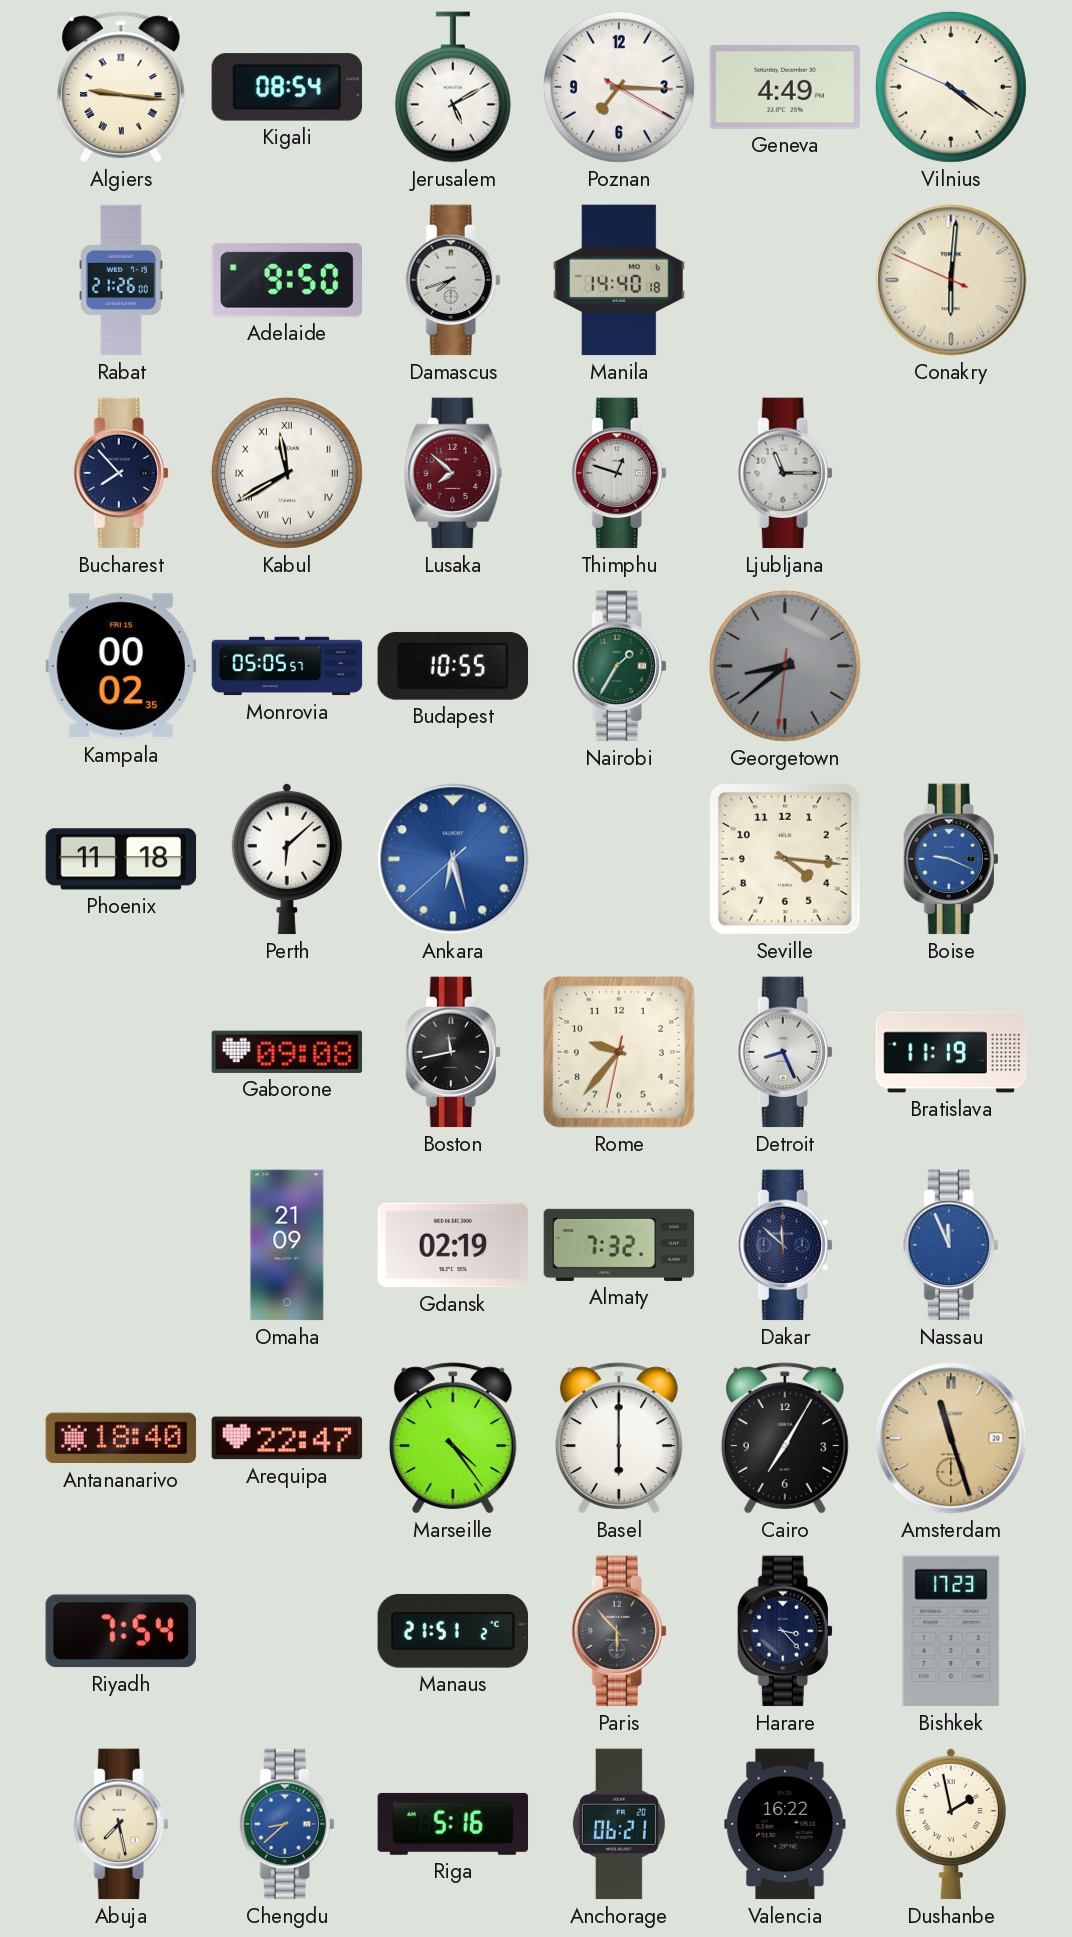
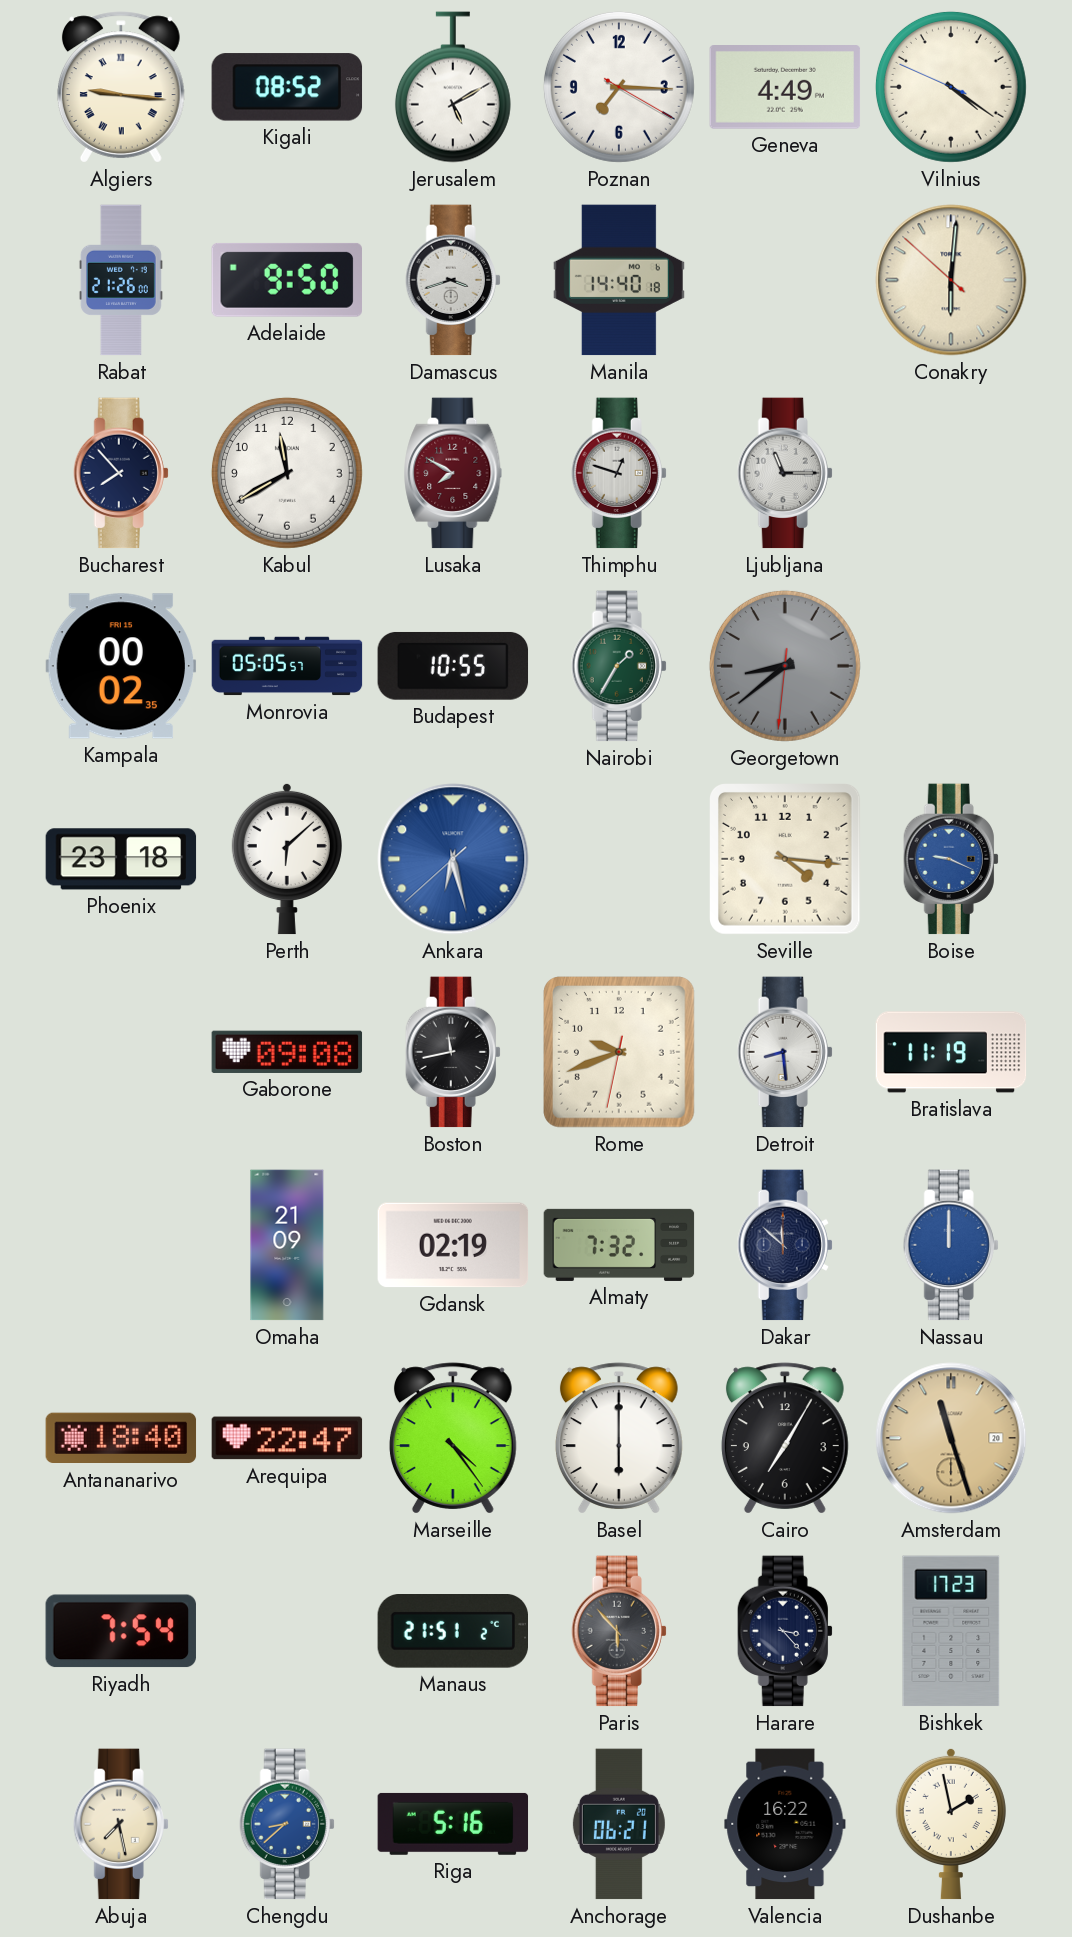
Kigali: 08:54 -> 08:52 (287, 87)
Damascus: 7:42 -> 3:42 (453, 280)
Conakry: 6:00:49 -> 6:00:52 (951, 280)
Kabul numerals: Roman -> Arabic (287, 473)
Lusaka: 7:52 -> 7:50 (453, 473)
Phoenix: 11:18 -> 23:18 (121, 859)
Rome: 9:36 -> 9:41 (620, 1053)
Detroit: 8:26 -> 8:29 (785, 1052)
Nassau: 11:56 -> 12:00 (951, 1245)
